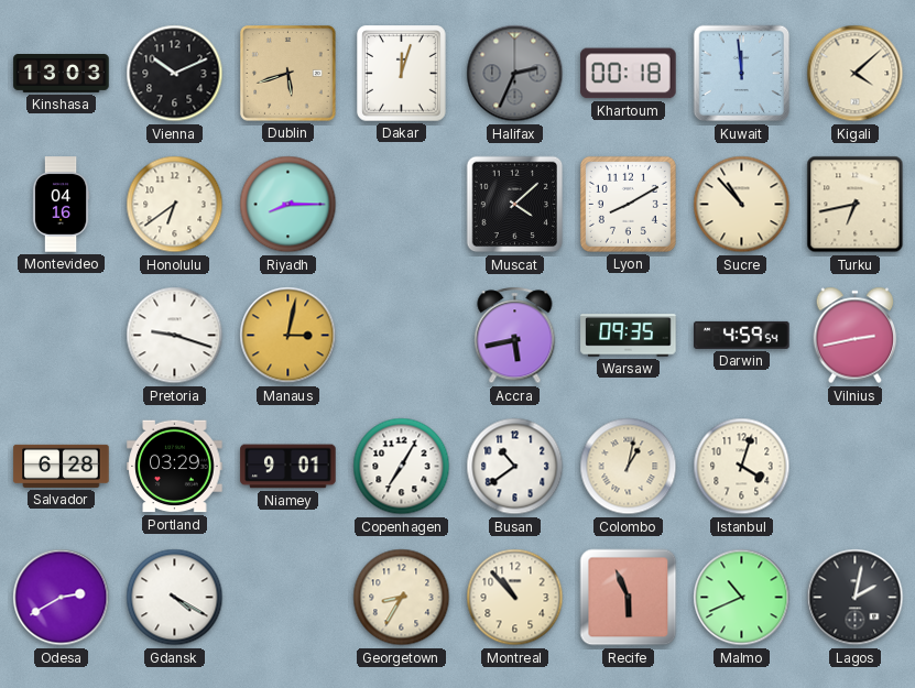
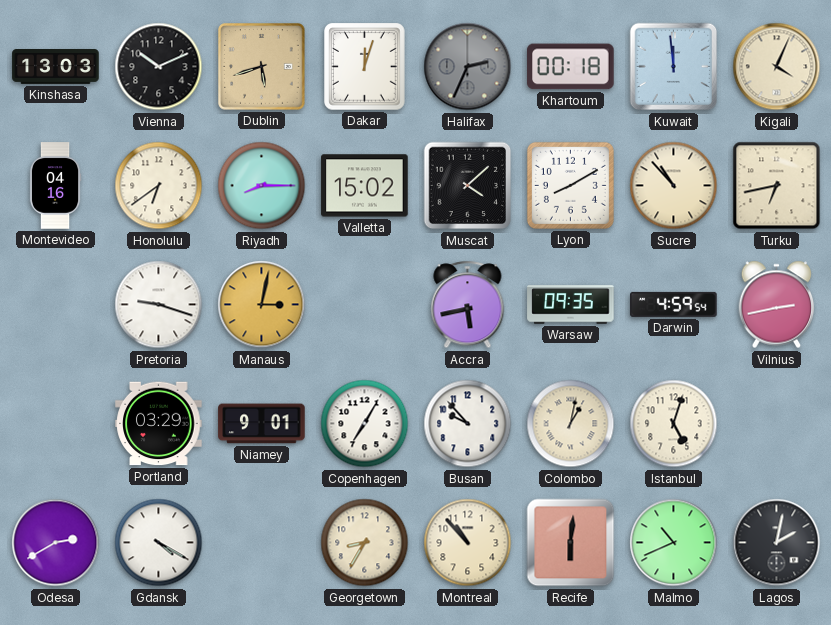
Kigali: 4:08 -> 4:04 (777, 67)
Valletta: none -> 15:02 (365, 186)
Salvador: 6:28 -> none (62, 466)
Busan: 10:39 -> 9:53 (468, 424)
Istanbul: 4:03 -> 5:03 (674, 424)
Recife: 5:56 -> 6:01 (571, 543)
